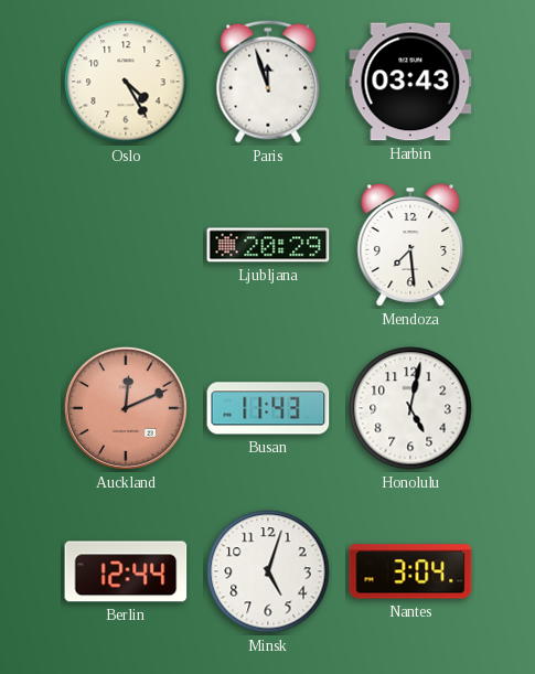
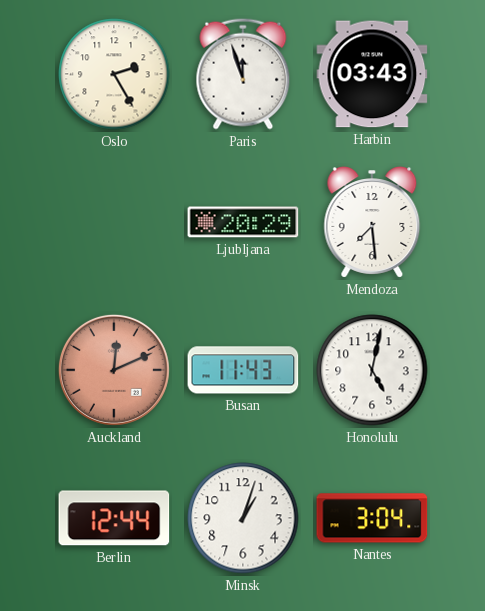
Oslo: 4:25 -> 2:25 (114, 74)
Minsk: 5:03 -> 1:03 (243, 518)
